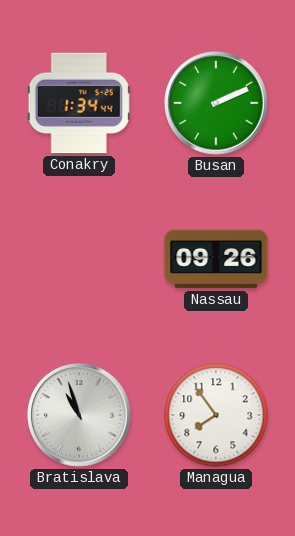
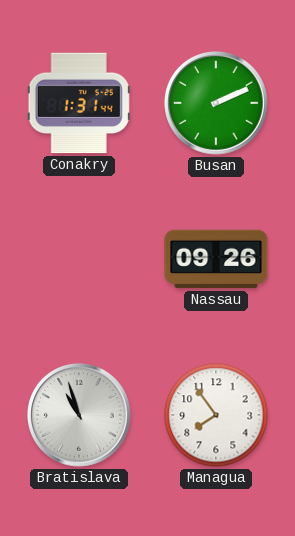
Conakry: 1:34 -> 1:31 (79, 103)
